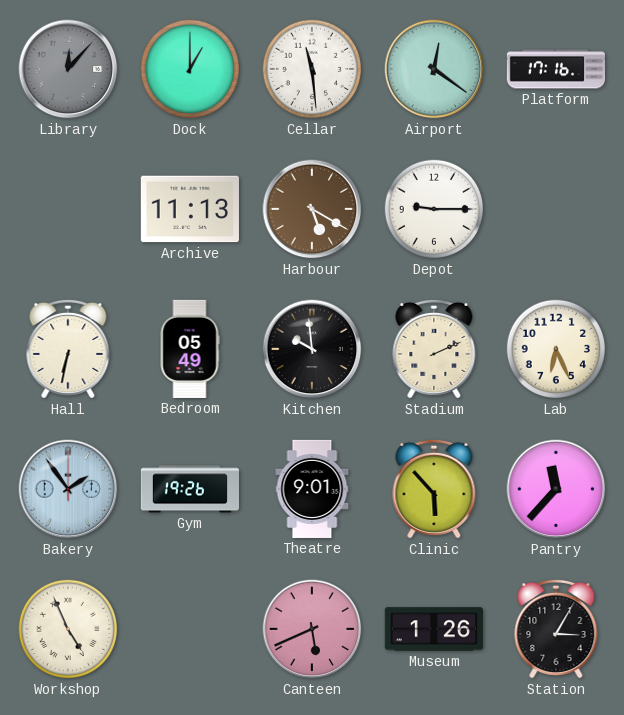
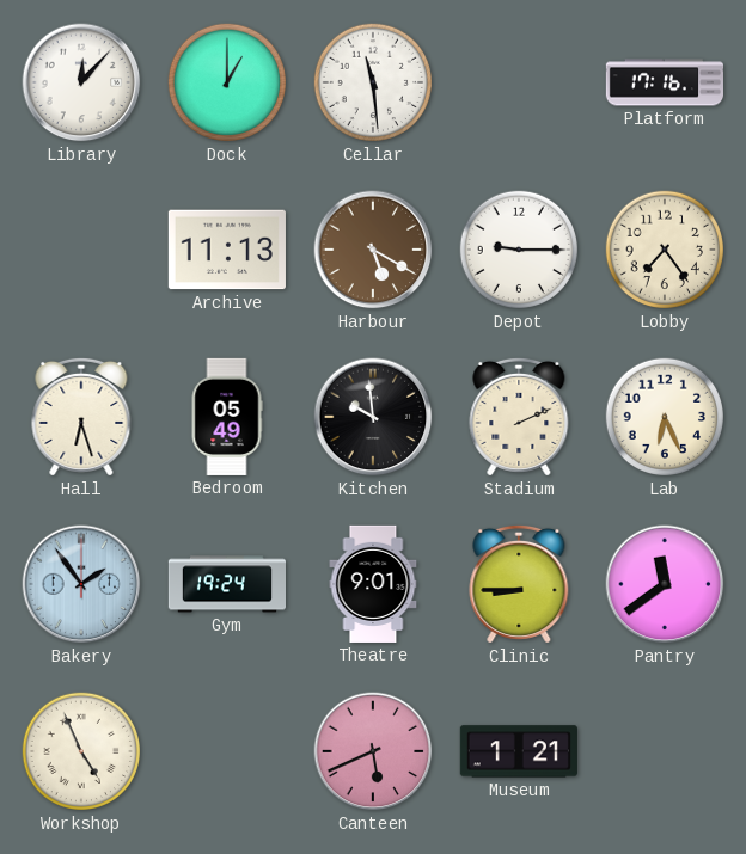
Library dial: grey -> white (81, 82)
Airport: 12:21 -> none (434, 69)
Lobby: none -> 7:24 (665, 250)
Hall: 6:32 -> 6:27 (81, 417)
Gym: 19:26 -> 19:24 (226, 584)
Clinic: 5:53 -> 8:45 (519, 584)
Pantry: 11:37 -> 11:39 (665, 584)
Museum: 1:26 -> 1:21 (519, 751)
Station: 3:05 -> none (556, 629)
